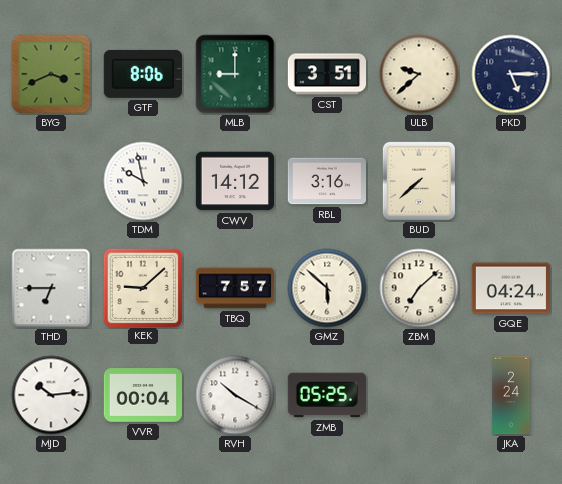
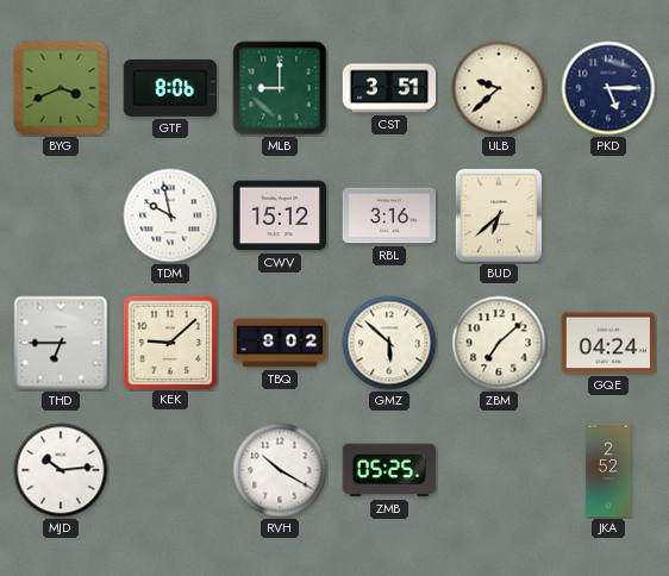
CWV: 14:12 -> 15:12 (279, 215)
BUD: 7:38 -> 6:38 (499, 215)
TBQ: 7:57 -> 8:02 (279, 343)
VVR: 00:04 -> none (142, 395)
JKA: 2:24 -> 2:52 (608, 470)
